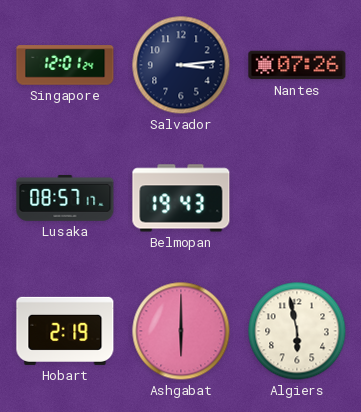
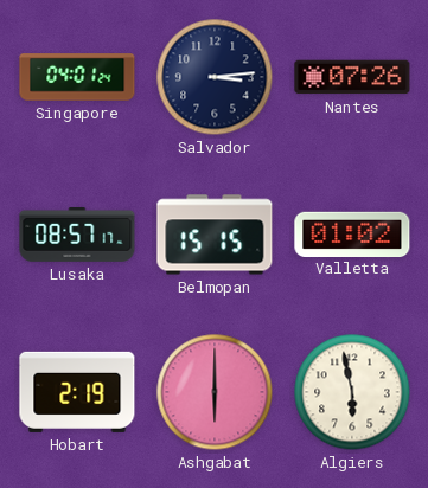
Singapore: 12:01 -> 04:01 (77, 77)
Belmopan: 19:43 -> 15:15 (215, 235)
Valletta: none -> 01:02 (352, 233)
